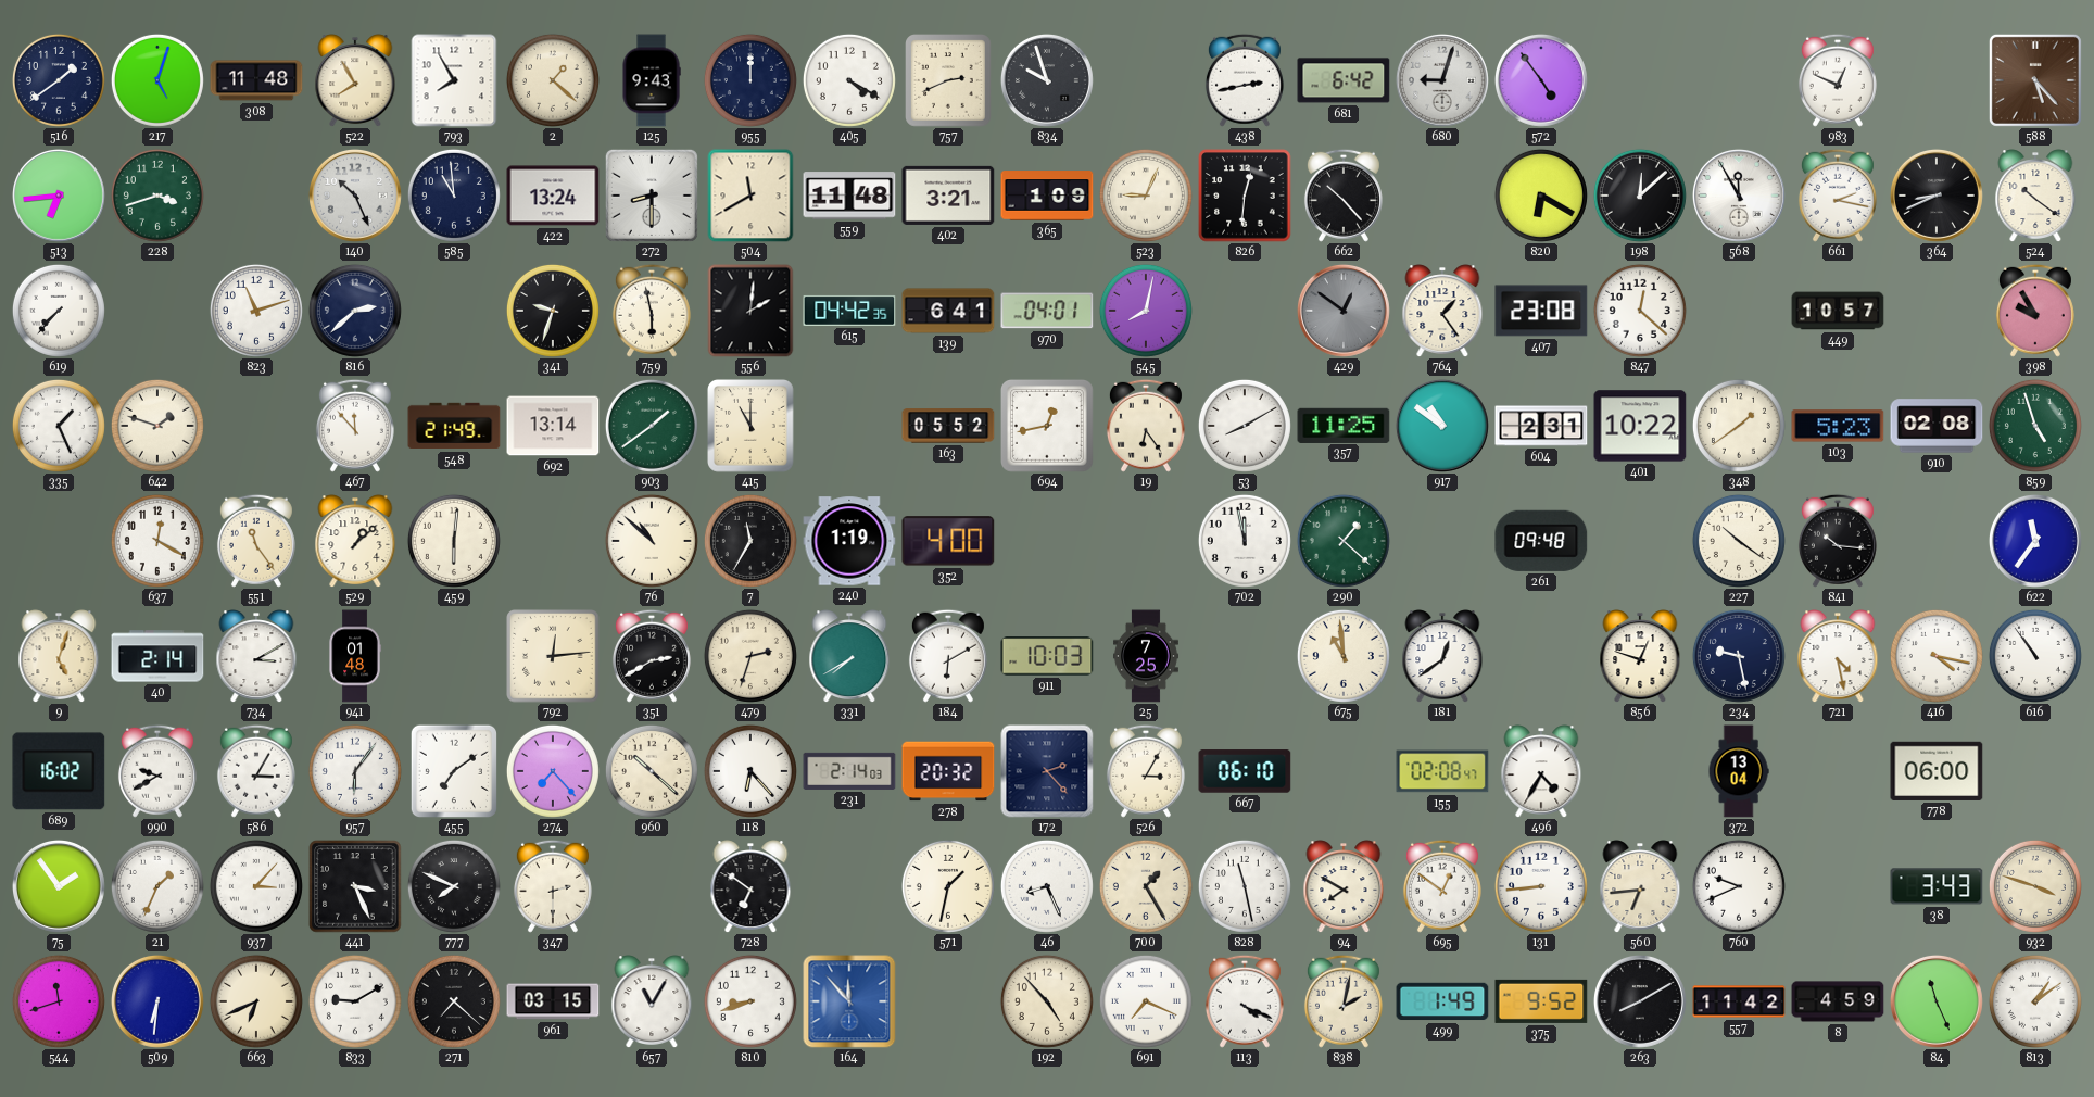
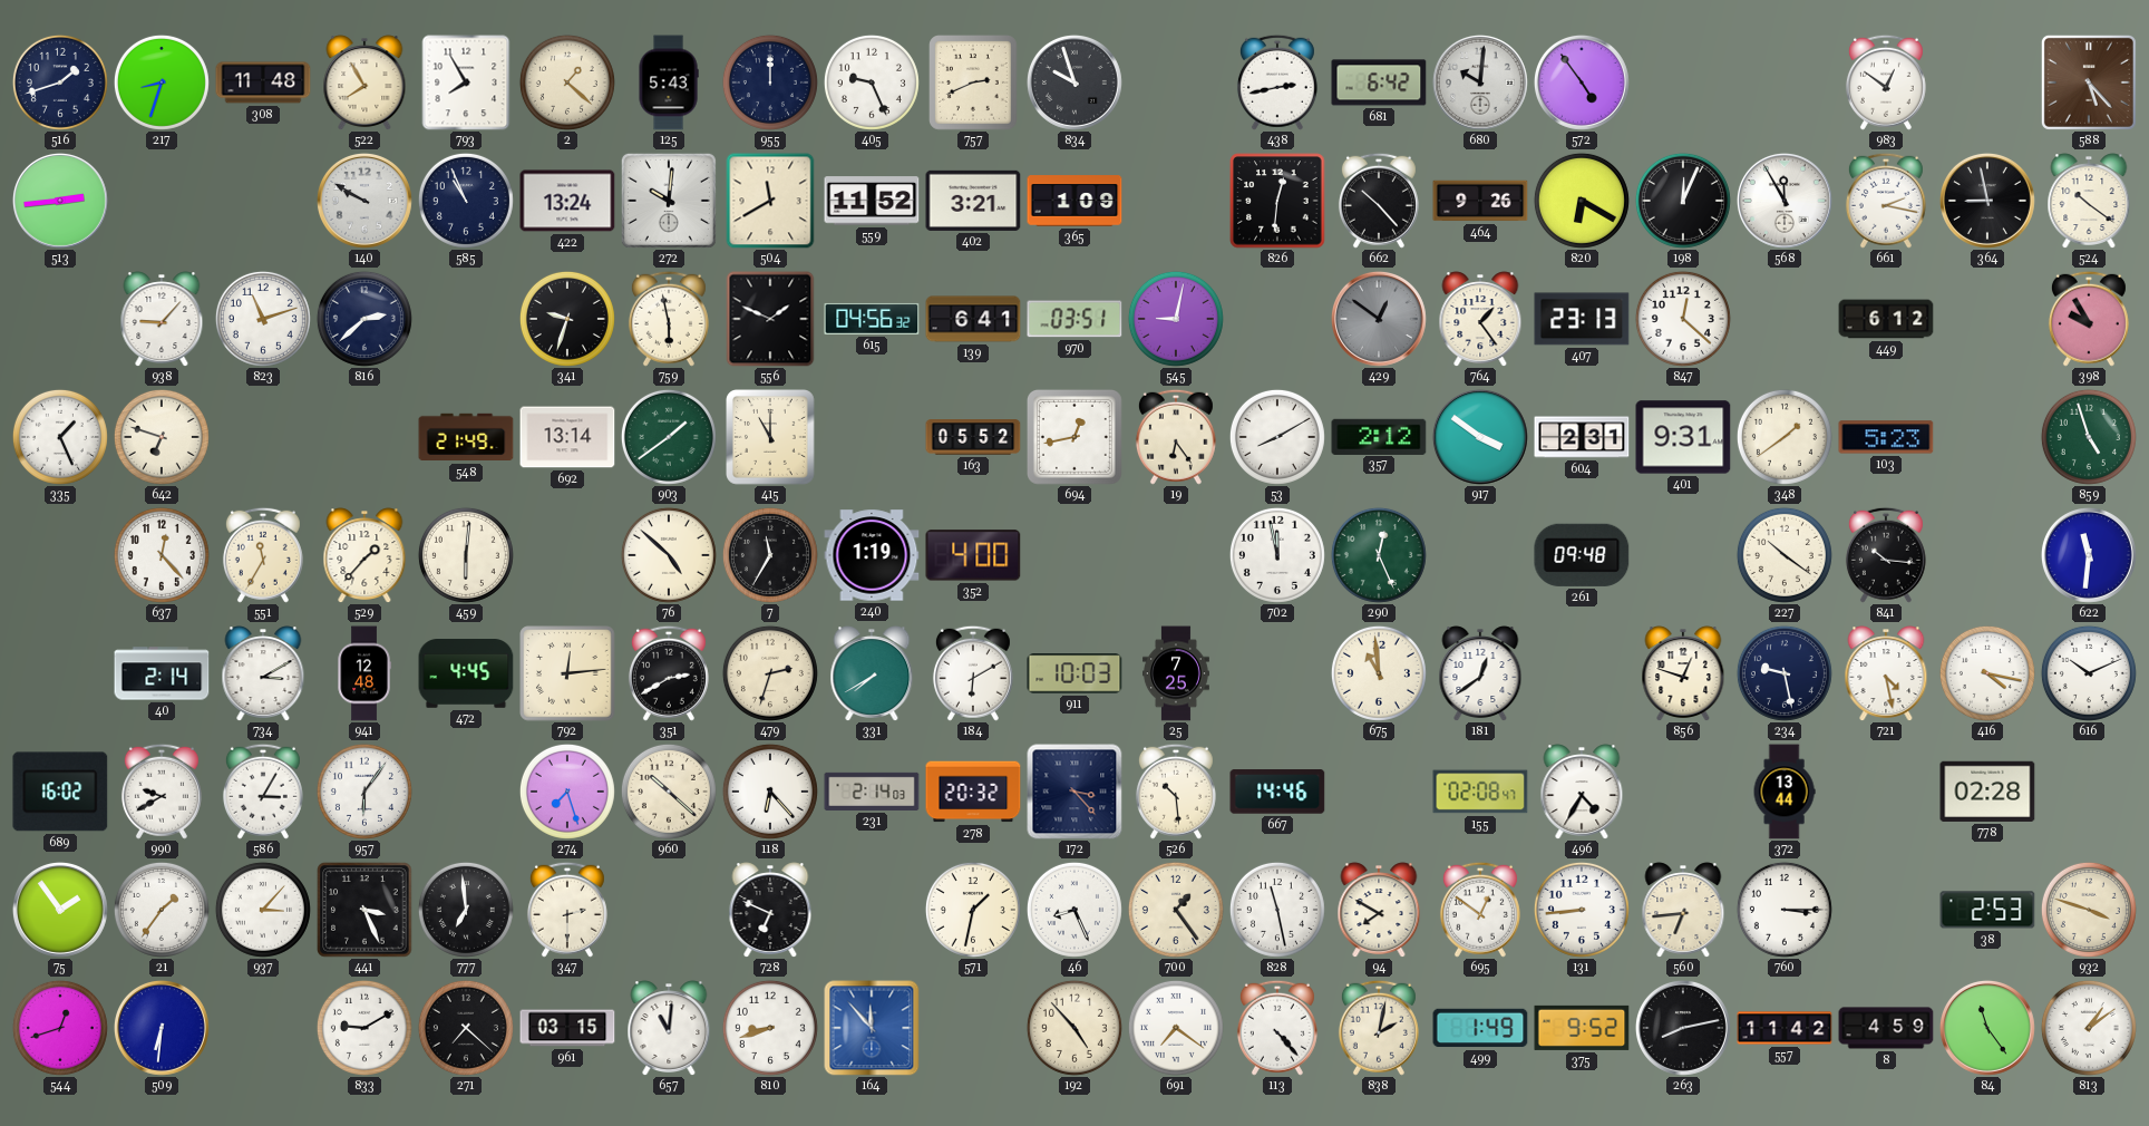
516: 1:39 -> 1:42 (60, 82)
217: 5:03 -> 8:33 (162, 82)
125: 9:43 -> 5:43 (669, 82)
405: 4:20 -> 9:26 (872, 82)
680: 9:03 -> 10:01 (1480, 82)
983: 12:49 -> 12:51 (1886, 82)
513: 6:44 -> 2:44 (60, 201)
228: 3:42 -> none (157, 196)
140: 10:26 -> 9:50 (364, 201)
585: 10:59 -> 10:56 (466, 201)
272: 8:30 -> 10:01 (669, 201)
559: 11:48 -> 11:52 (872, 201)
523: 9:04 -> none (1146, 196)
464: none -> 9:26 (1480, 201)
198: 12:08 -> 12:04 (1683, 201)
364: 8:41 -> 8:58 (1987, 201)
619: 7:37 -> none (59, 311)
938: none -> 9:07 (162, 319)
556: 2:01 -> 1:49 (770, 319)
615: 04:42 -> 04:56 (872, 319)
970: 04:01 -> 03:51 (1074, 319)
545: 8:02 -> 9:02 (1176, 319)
407: 23:08 -> 23:13 (1582, 319)
449: 10:57 -> 6:12 (1886, 319)
642: 1:48 -> 6:48 (162, 437)
467: 11:53 -> none (355, 426)
357: 11:25 -> 2:12 (1379, 436)
917: 10:51 -> 3:51 (1480, 437)
401: 10:22 -> 9:31 (1683, 437)
910: 02:08 -> none (1937, 426)
637: 12:20 -> 12:23 (162, 555)
551: 11:24 -> 11:35 (263, 555)
529: 1:08 -> 1:37 (364, 555)
76: 10:52 -> 4:52 (669, 555)
290: 1:22 -> 12:26 (1379, 555)
622: 11:36 -> 11:31 (2089, 555)
9: 5:03 -> none (59, 656)
941: 01:48 -> 12:48 (364, 673)
472: none -> 4:45 (466, 673)
616: 10:54 -> 10:11 (2089, 673)
455: 7:09 -> none (453, 770)
274: 7:23 -> 7:27 (567, 792)
172: 2:23 -> 3:23 (1074, 792)
526: 3:05 -> 10:29 (1176, 792)
667: 06:10 -> 14:46 (1277, 792)
372: 13:04 -> 13:44 (1785, 792)
778: 06:00 -> 02:28 (1987, 792)
21: 1:34 -> 1:36 (162, 910)
777: 7:49 -> 6:59 (466, 910)
728: 6:51 -> 6:49 (770, 910)
700: 1:25 -> 1:24 (1176, 910)
760: 9:41 -> 3:15 (1785, 910)
38: 3:43 -> 2:53 (1987, 910)
544: 11:42 -> 12:42 (60, 1028)
663: 6:41 -> none (256, 1001)
657: 11:05 -> 11:01 (669, 1028)
691: 7:19 -> 7:21 (1176, 1028)
113: 4:19 -> 4:23 (1277, 1028)
263: 8:10 -> 8:13 (1683, 1028)
84: 11:26 -> 11:24 (1987, 1028)
